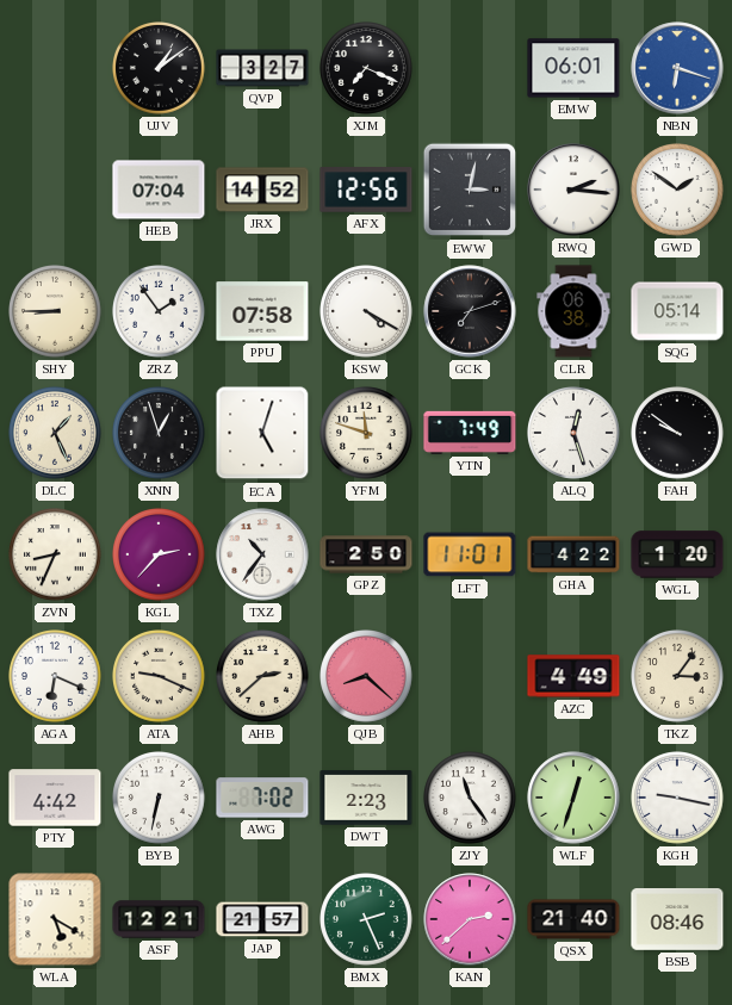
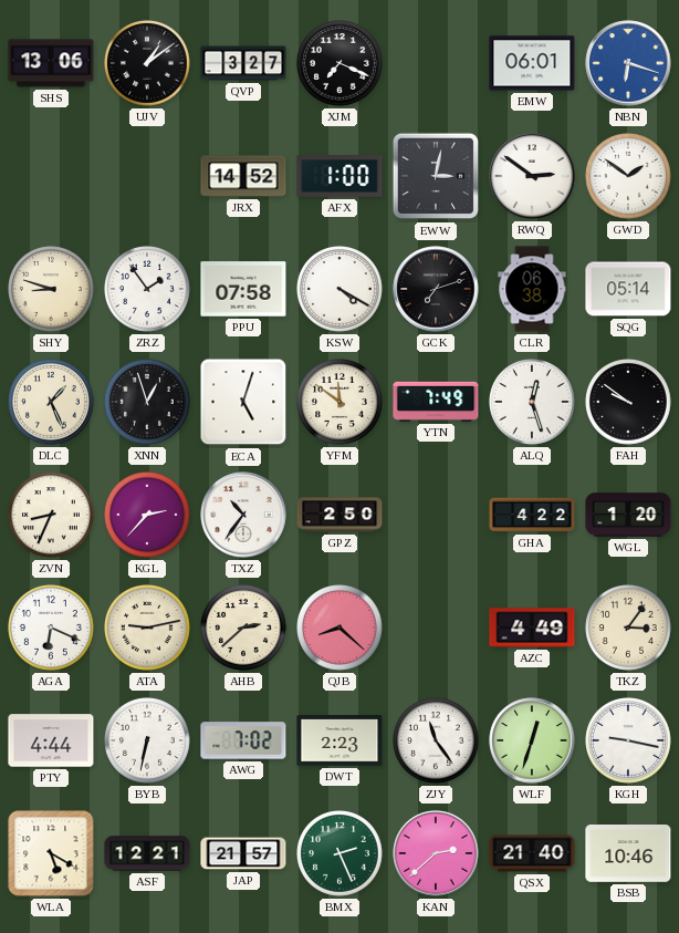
SHS: none -> 13:06 (51, 63)
HEB: 07:04 -> none (159, 190)
AFX: 12:56 -> 1:00 (339, 176)
RWQ: 2:16 -> 2:51 (532, 176)
SHY: 8:45 -> 8:48 (52, 290)
YFM: 11:48 -> 11:51 (341, 403)
LFT: 11:01 -> none (470, 554)
ATA: 9:19 -> 9:13 (148, 629)
PTY: 4:42 -> 4:44 (51, 740)
BSB: 08:46 -> 10:46 (628, 854)
